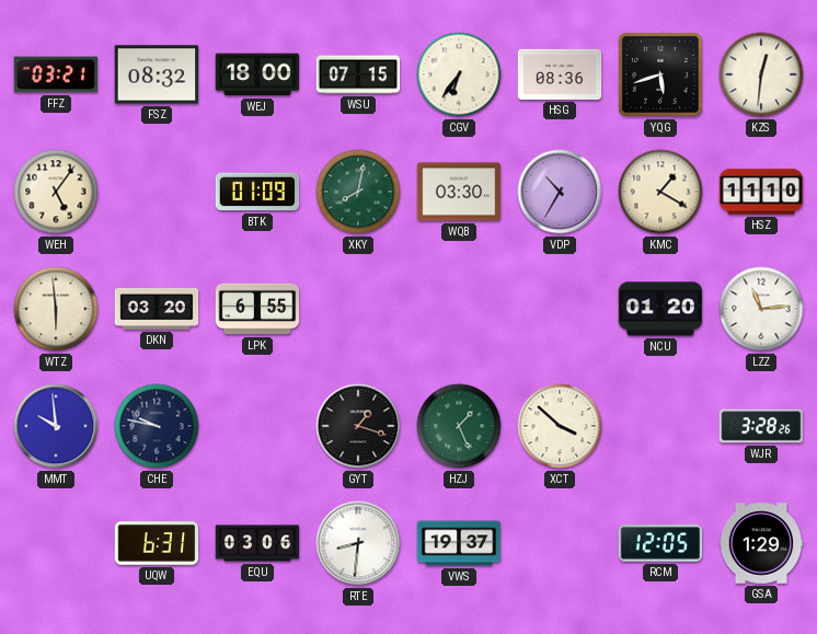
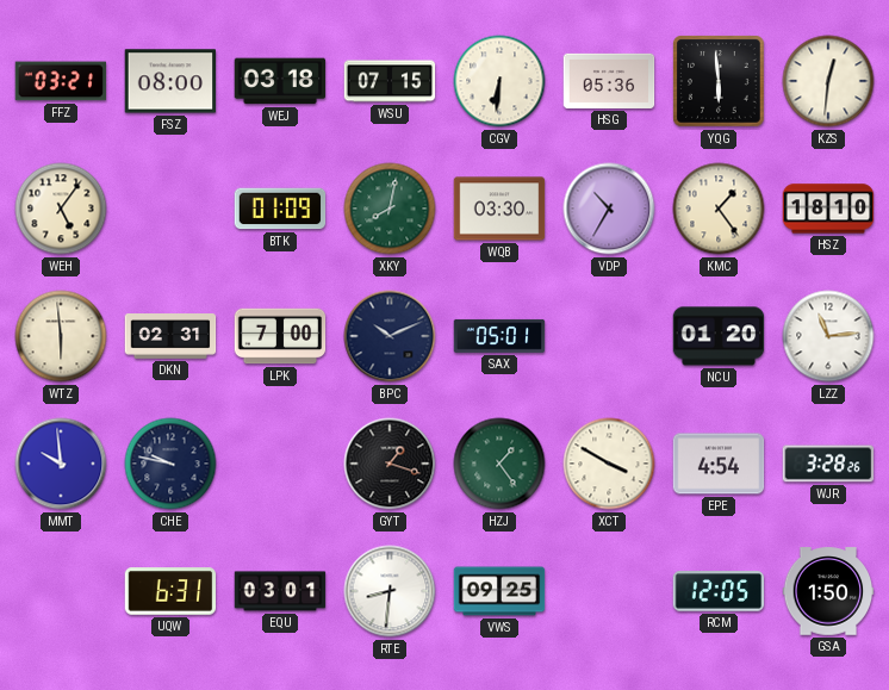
FSZ: 08:32 -> 08:00 (170, 81)
WEJ: 18:00 -> 03:18 (280, 81)
CGV: 6:36 -> 6:31 (499, 81)
HSG: 08:36 -> 05:36 (609, 81)
YQG: 5:42 -> 5:59 (719, 81)
KMC: 1:20 -> 1:24 (719, 209)
HSZ: 11:10 -> 18:10 (828, 209)
DKN: 03:20 -> 02:31 (170, 336)
LPK: 6:55 -> 7:00 (280, 336)
BPC: none -> 10:11 (390, 336)
SAX: none -> 05:01 (499, 336)
HZJ: 1:26 -> 1:24 (499, 464)
XCT: 3:52 -> 3:50 (609, 464)
EPE: none -> 4:54 (719, 464)
EQU: 03:06 -> 03:01 (280, 591)
VWS: 19:37 -> 09:25 (499, 591)
GSA: 1:29 -> 1:50 (828, 591)
